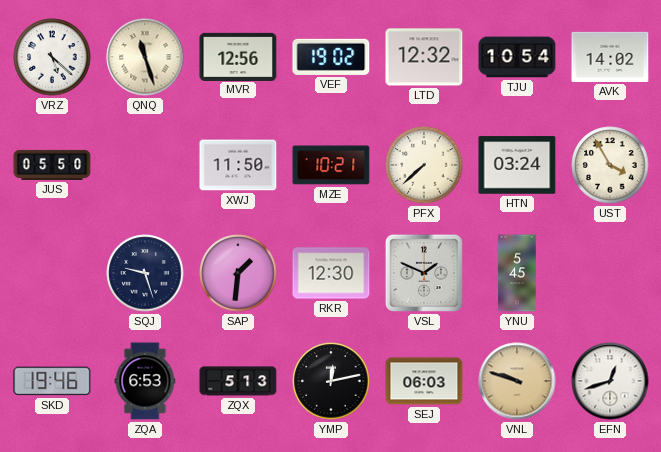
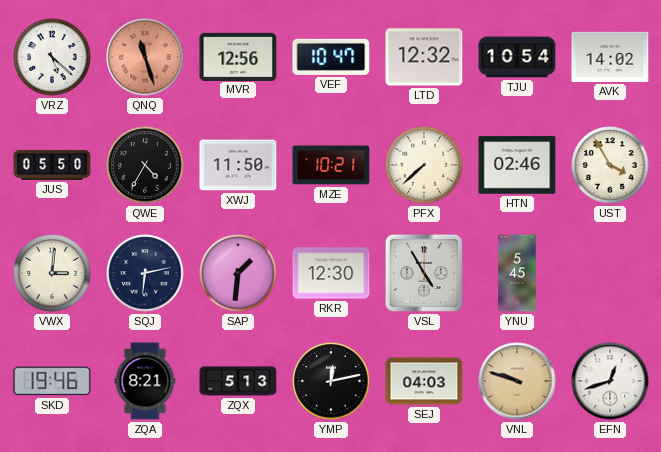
QNQ dial: cream -> salmon (145, 57)
VEF: 19:02 -> 10:47 (331, 57)
QWE: none -> 4:35 (145, 165)
HTN: 03:24 -> 02:46 (517, 165)
VWX: none -> 3:01 (52, 273)
SQJ: 9:27 -> 6:13 (145, 273)
VSL: 1:49 -> 4:55 (424, 273)
ZQA: 6:53 -> 8:21 (145, 381)
SEJ: 06:03 -> 04:03 (424, 381)
